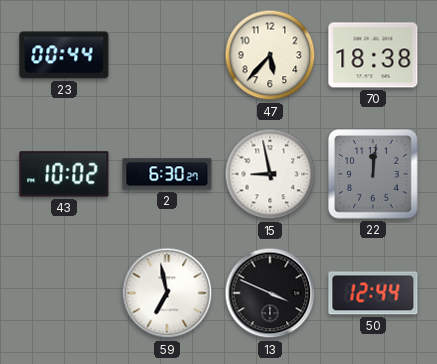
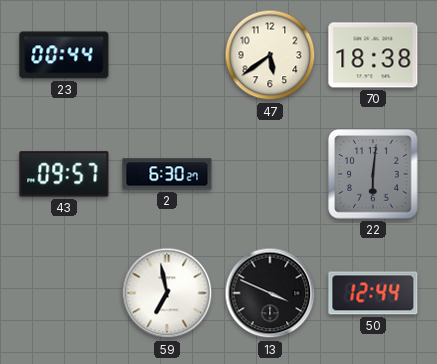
47: 5:37 -> 5:39 (270, 55)
43: 10:02 -> 09:57 (64, 174)
15: 8:58 -> none (270, 174)
22: 12:01 -> 6:01 (373, 174)
